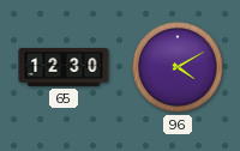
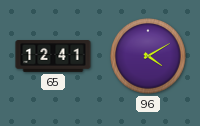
65: 12:30 -> 12:41 (53, 56)
